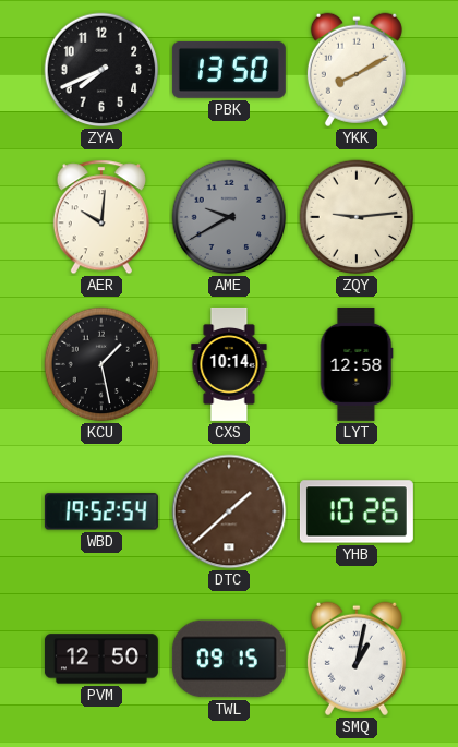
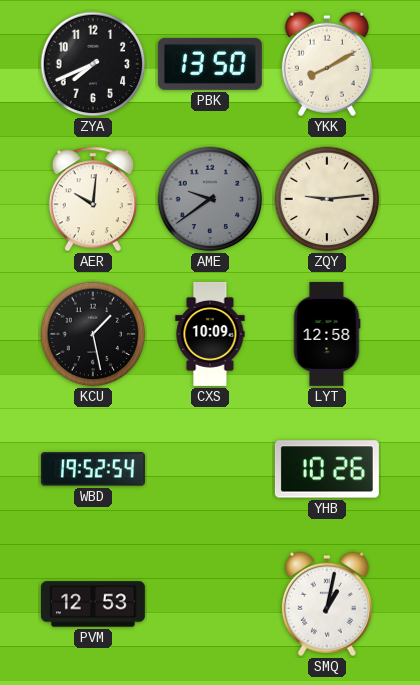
AME: 9:40 -> 9:39 (210, 199)
CXS: 10:14 -> 10:09 (210, 334)
DTC: 1:38 -> none (229, 511)
PVM: 12:50 -> 12:53 (93, 604)
TWL: 09:15 -> none (229, 659)
